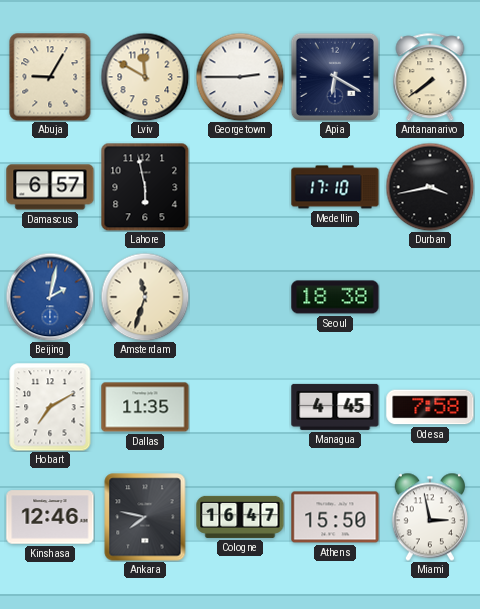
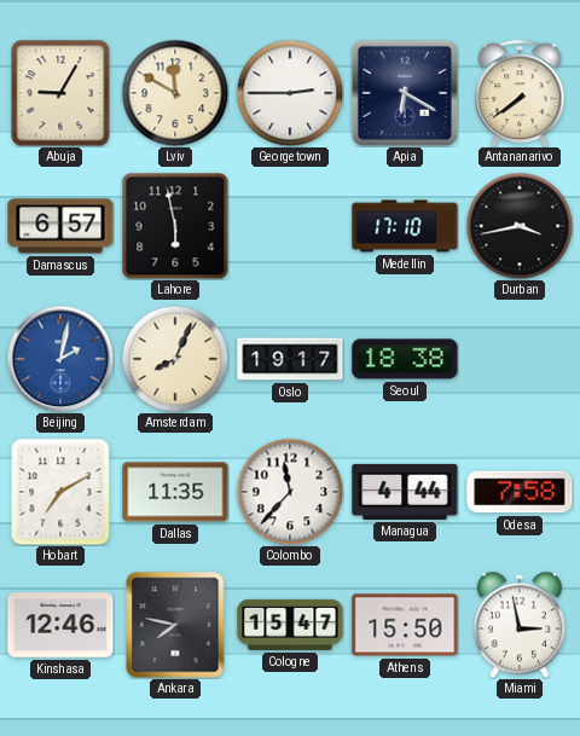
Amsterdam: 11:33 -> 8:04 (175, 359)
Oslo: none -> 19:17 (290, 359)
Colombo: none -> 11:37 (290, 492)
Managua: 4:45 -> 4:44 (405, 492)
Cologne: 16:47 -> 15:47 (290, 625)
